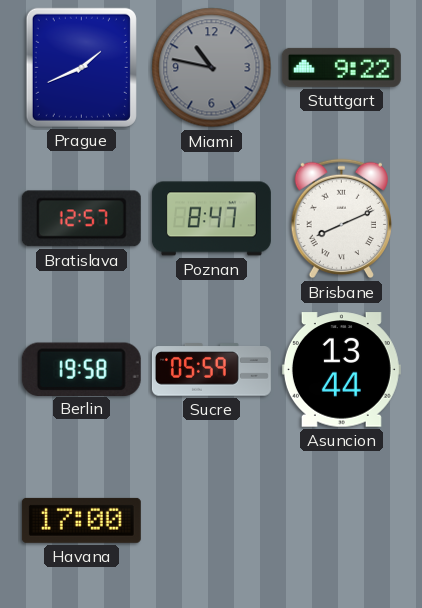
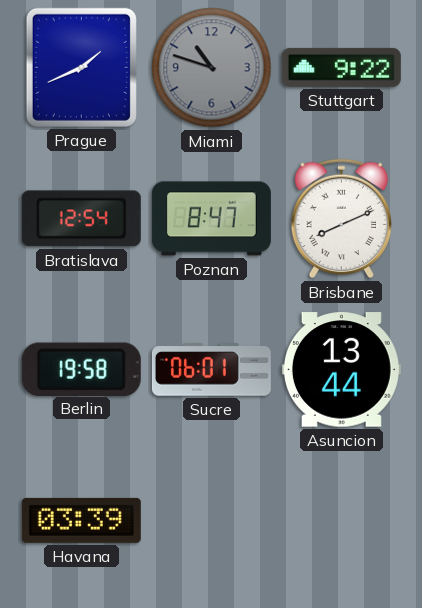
Miami: 10:47 -> 10:48 (212, 68)
Bratislava: 12:57 -> 12:54 (81, 219)
Sucre: 05:59 -> 06:01 (211, 370)
Havana: 17:00 -> 03:39 (81, 520)
